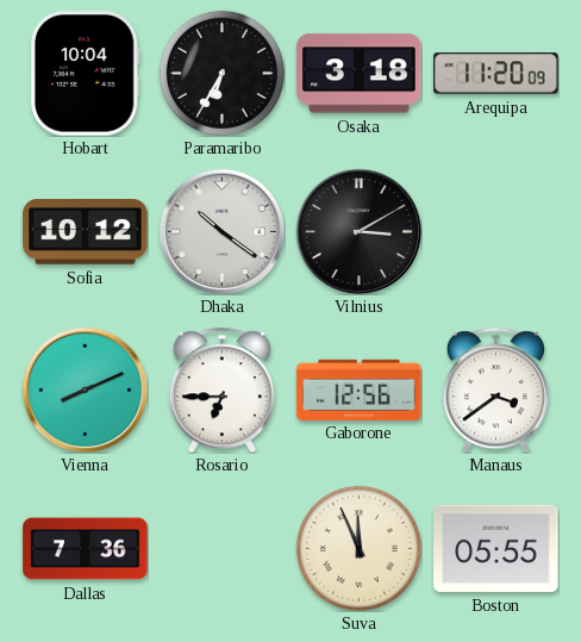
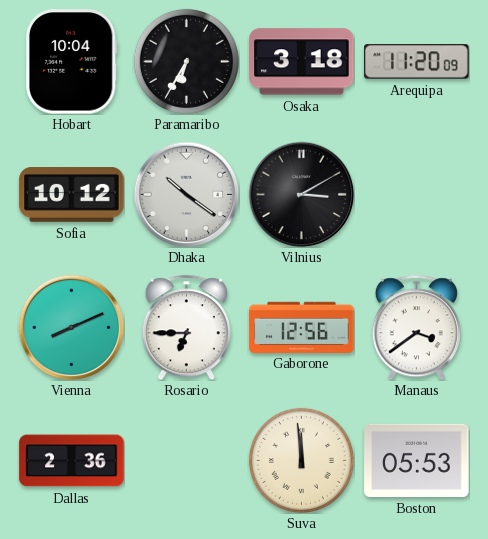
Dallas: 7:36 -> 2:36 (72, 461)
Suva: 11:56 -> 11:59 (301, 460)
Boston: 05:55 -> 05:53 (417, 460)
